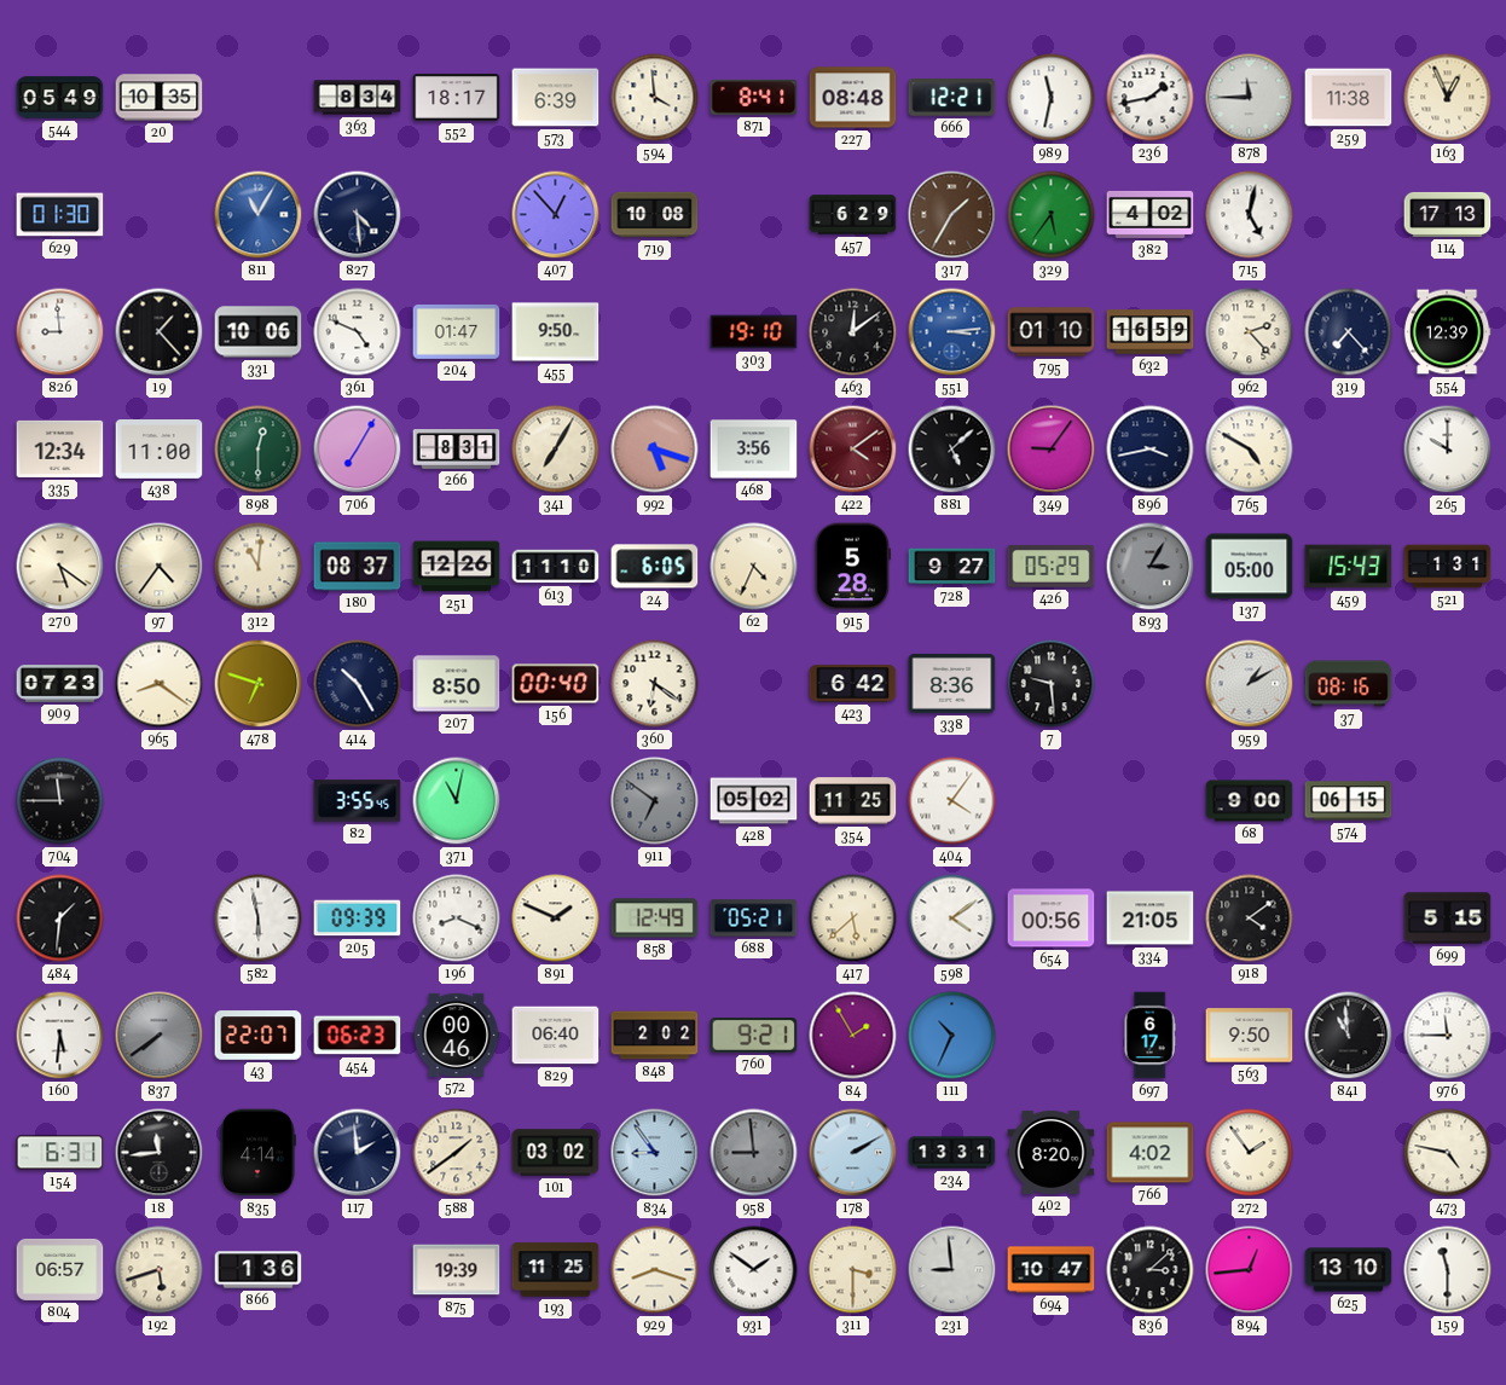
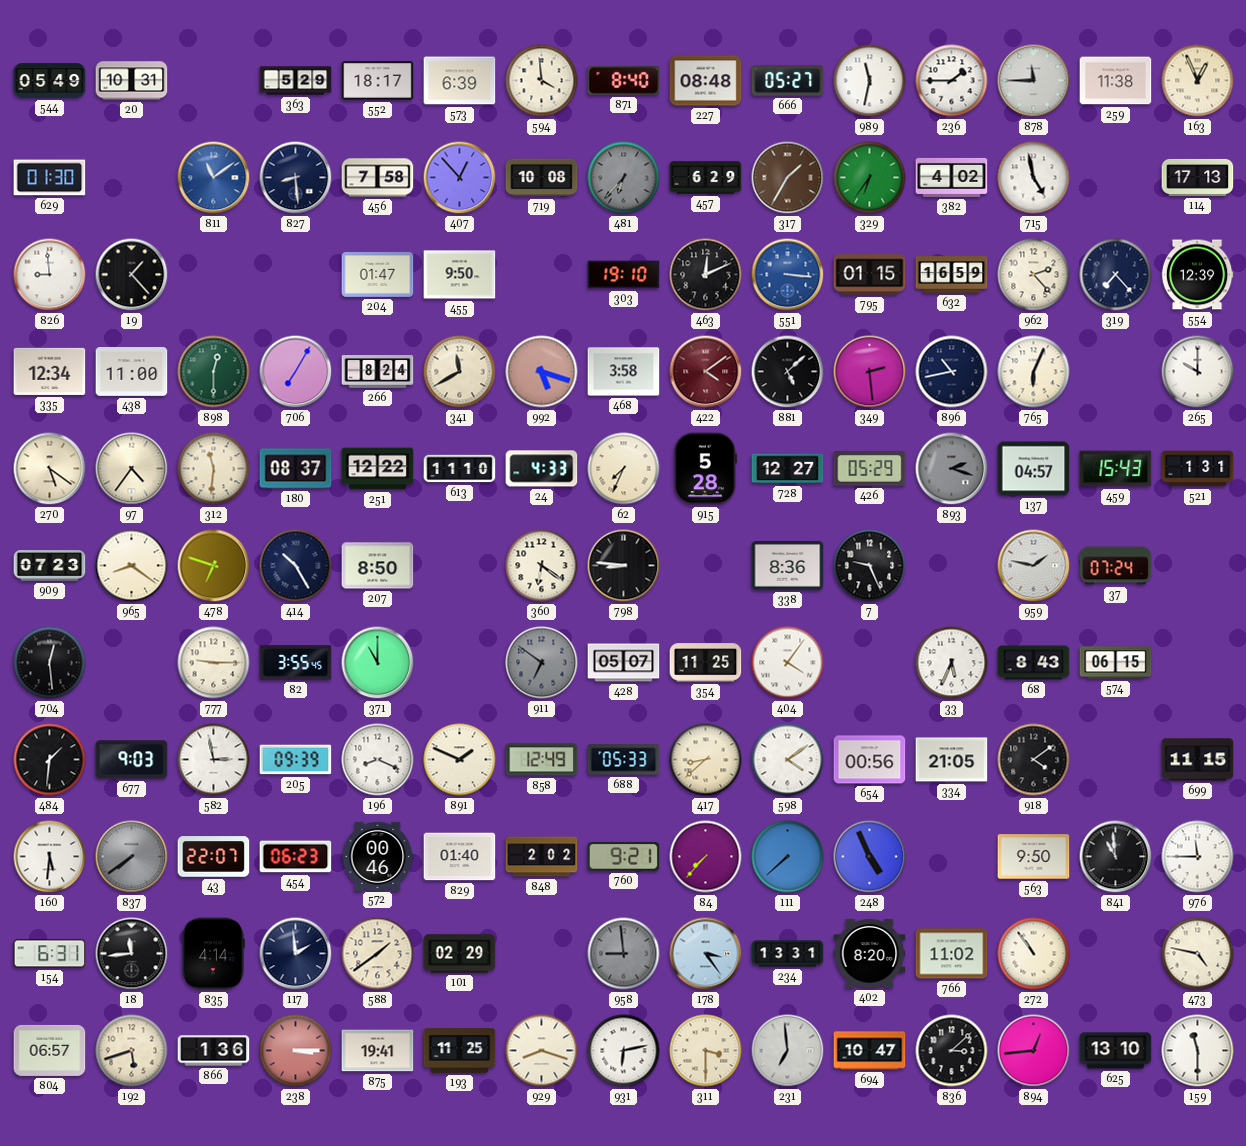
20: 10:35 -> 10:31 (132, 81)
363: 8:34 -> 5:29 (296, 81)
871: 8:41 -> 8:40 (624, 80)
666: 12:21 -> 05:27 (788, 81)
236: 1:43 -> 1:45 (952, 81)
811: 11:05 -> 11:09 (214, 178)
827: 4:29 -> 8:29 (296, 178)
456: none -> 7:58 (378, 178)
481: none -> 6:37 (624, 178)
329: 5:36 -> 6:36 (870, 178)
715: 5:02 -> 4:58 (1034, 178)
331: 10:06 -> none (259, 332)
361: 4:49 -> none (358, 332)
463: 12:09 -> 12:11 (706, 275)
551: 3:14 -> 3:16 (788, 275)
795: 01:10 -> 01:15 (870, 275)
266: 8:31 -> 8:24 (378, 372)
341: 7:05 -> 11:40 (460, 372)
468: 3:56 -> 3:58 (624, 372)
349: 9:06 -> 2:29 (870, 372)
896: 3:43 -> 10:43 (952, 372)
765: 4:50 -> 6:04 (1034, 372)
312: 11:01 -> 11:31 (214, 469)
251: 12:26 -> 12:22 (378, 469)
24: 6:05 -> 4:33 (542, 469)
62: 4:34 -> 7:34 (624, 469)
728: 9:27 -> 12:27 (788, 469)
893: 3:05 -> 2:18 (952, 469)
137: 05:00 -> 04:57 (1034, 469)
156: 00:40 -> none (556, 684)
798: none -> 8:46 (624, 566)
423: 6:42 -> none (853, 684)
7: 9:29 -> 9:26 (870, 566)
959: 1:10 -> 1:47 (1034, 566)
37: 08:16 -> 07:24 (1116, 566)
704: 11:45 -> 12:29 (50, 663)
777: none -> 9:15 (214, 663)
371: 11:02 -> 11:00 (378, 663)
428: 05:02 -> 05:07 (624, 663)
33: none -> 5:34 (952, 663)
68: 9:00 -> 8:43 (1034, 663)
677: none -> 9:03 (132, 760)
582: 5:58 -> 2:58 (214, 760)
688: 05:21 -> 05:33 (624, 760)
417: 5:38 -> 8:38 (706, 760)
699: 5:15 -> 11:15 (1198, 760)
829: 06:40 -> 01:40 (460, 857)
84: 1:55 -> 7:37 (706, 857)
111: 10:34 -> 7:38 (788, 857)
248: none -> 4:56 (870, 857)
697: 6:17 -> none (1149, 1036)
101: 03:02 -> 02:29 (460, 954)
834: 8:54 -> none (655, 1153)
178: 2:10 -> 3:24 (706, 954)
766: 4:02 -> 11:02 (952, 954)
272: 1:54 -> 10:54 (1034, 954)
238: none -> 3:15 (296, 1051)
875: 19:39 -> 19:41 (378, 1051)
931: 1:51 -> 6:13 (624, 1051)
231: 8:59 -> 6:59 (788, 1051)
